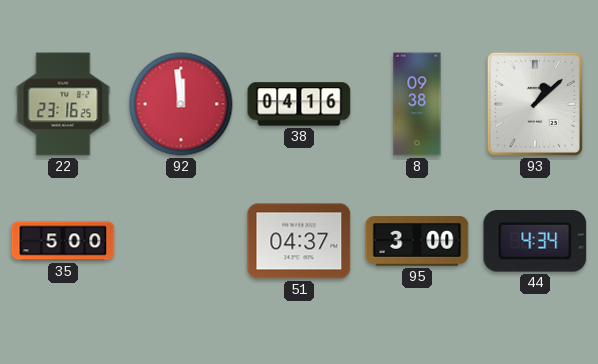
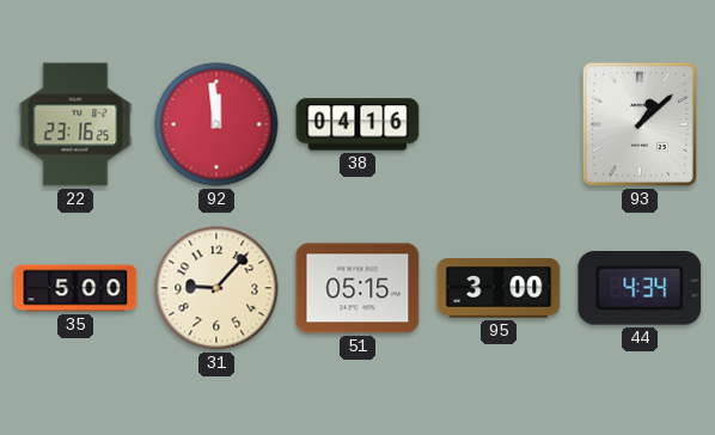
8: 09:38 -> none (417, 104)
31: none -> 9:07 (216, 288)
51: 04:37 -> 05:15 (357, 288)
